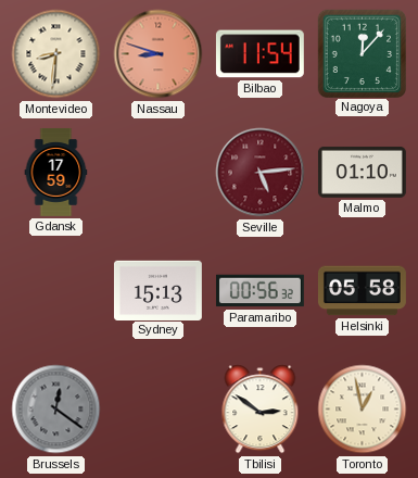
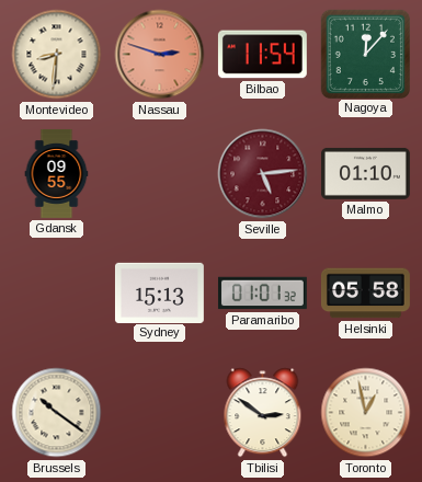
Nassau: 8:48 -> 2:48 (160, 55)
Gdansk: 17:59 -> 09:55 (57, 174)
Paramaribo: 00:56 -> 01:01 (262, 294)
Brussels: 12:21 -> 10:21 (57, 413)
Brussels dial: grey -> cream (57, 413)
